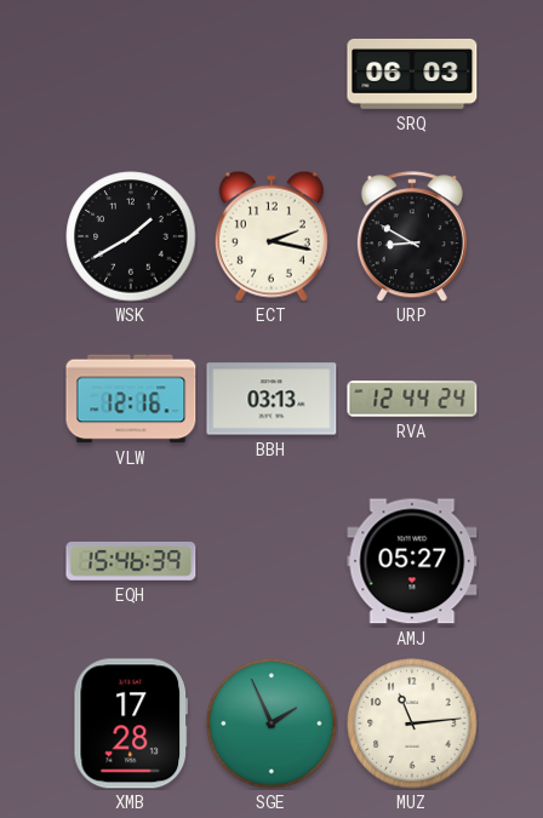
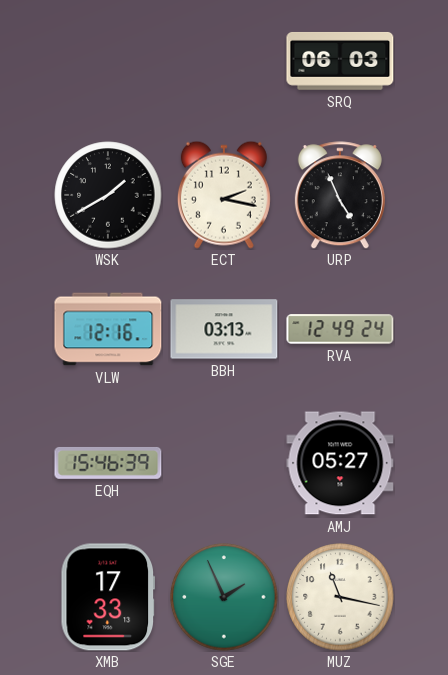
URP: 8:50 -> 4:56 (340, 195)
RVA: 12:44 -> 12:49 (340, 329)
XMB: 17:28 -> 17:33 (107, 597)
MUZ: 11:14 -> 11:17 (340, 597)
